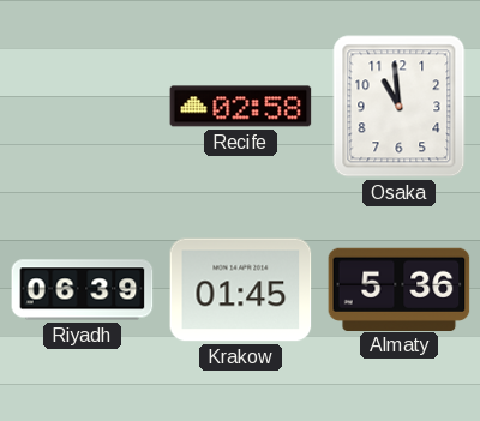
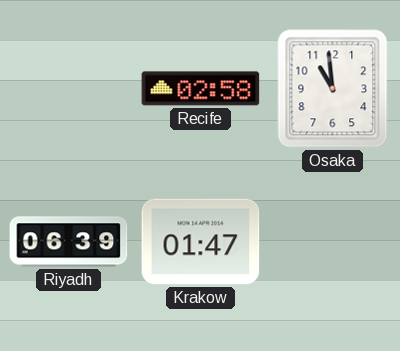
Krakow: 01:45 -> 01:47 (201, 242)
Almaty: 5:36 -> none (400, 289)
